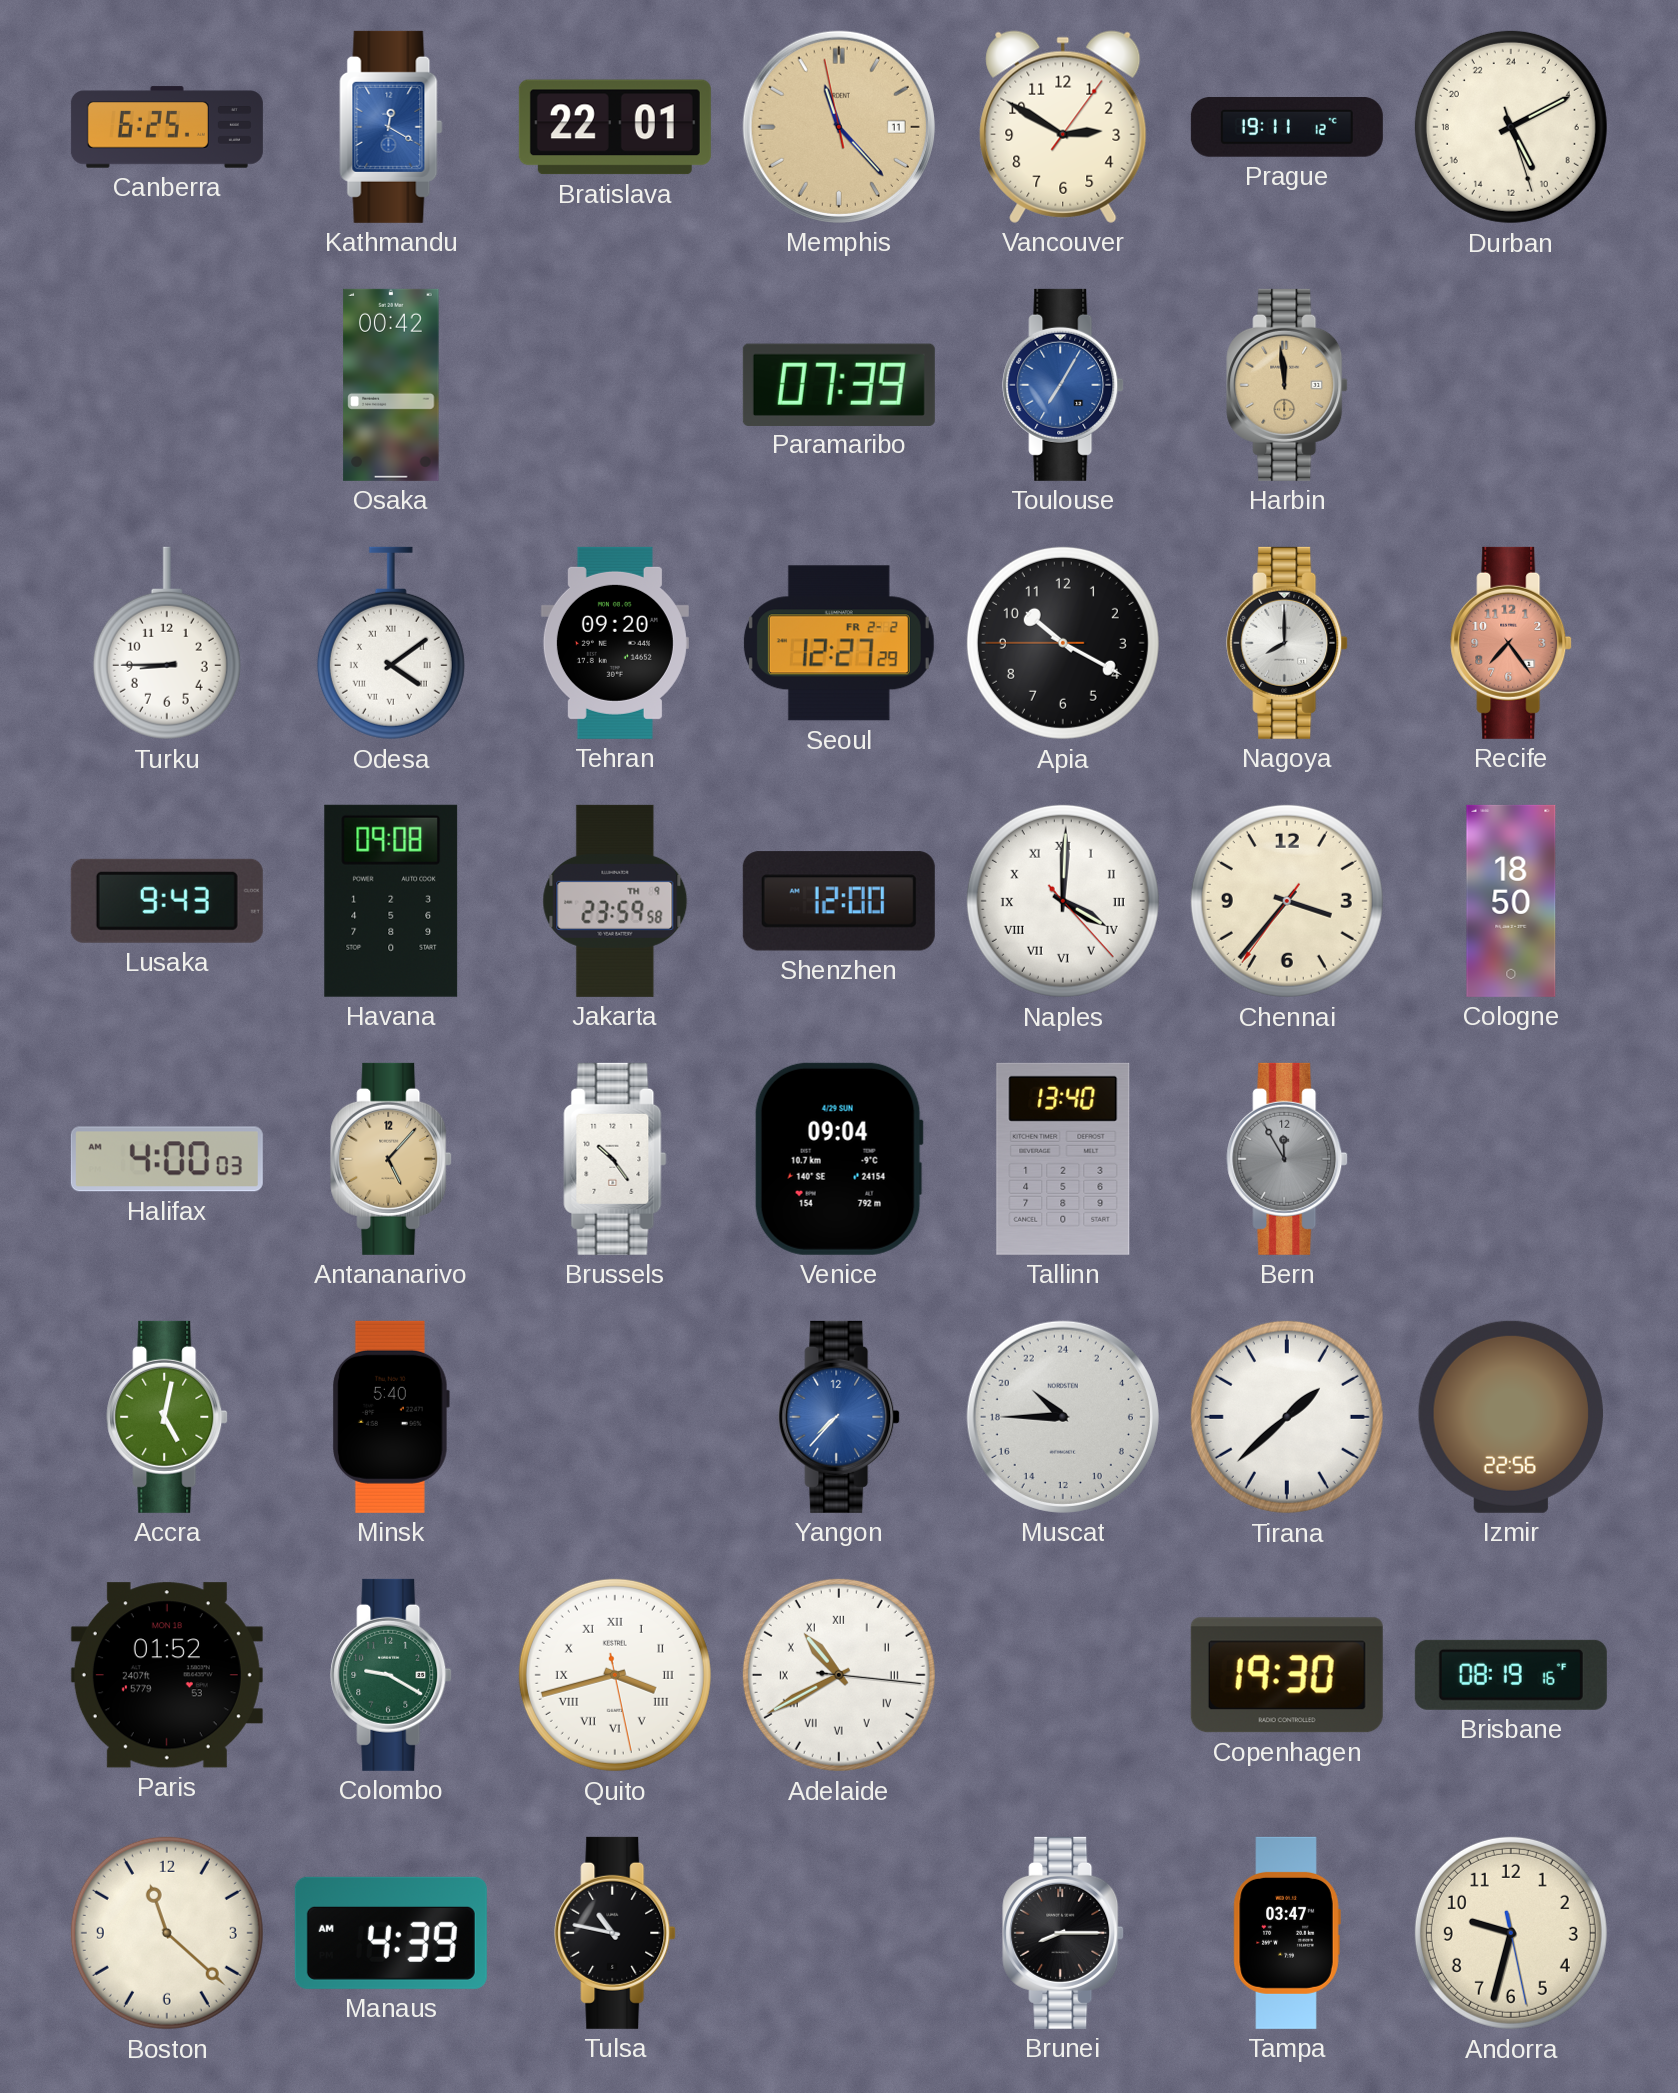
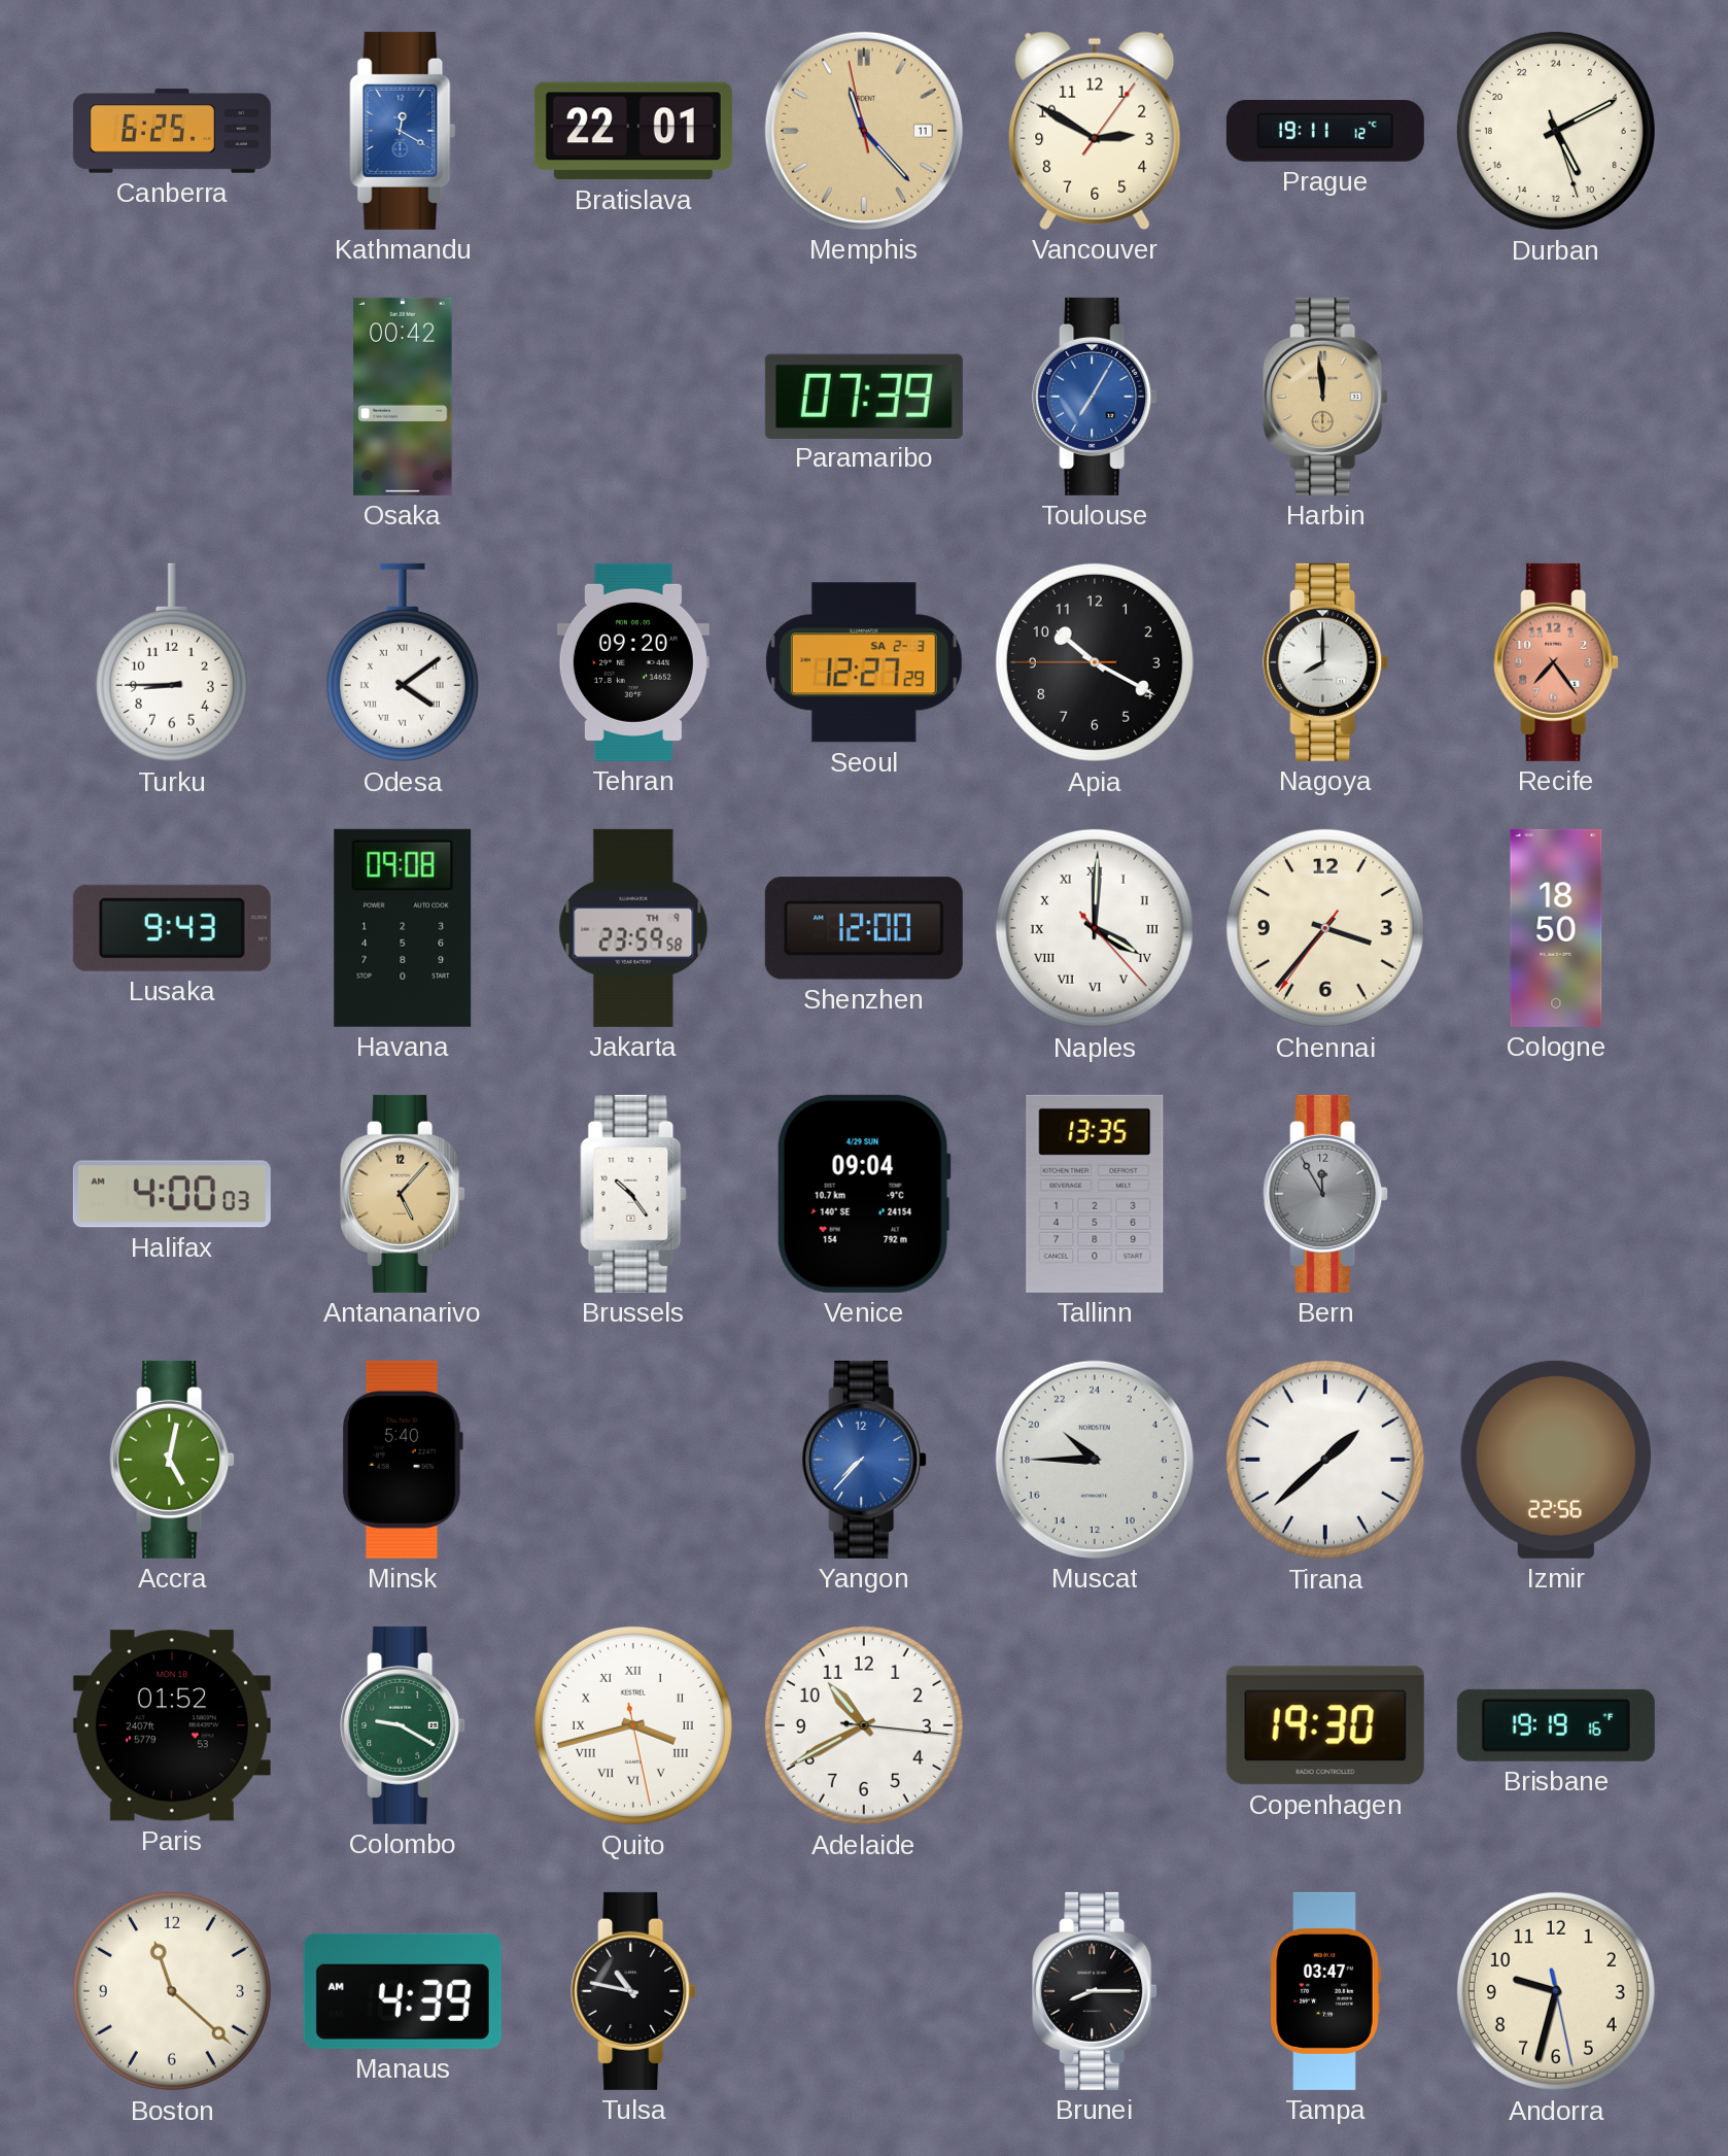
Seoul date: FR 2-2 -> SA 2-3 (864, 662)
Tallinn: 13:40 -> 13:35 (1095, 1194)
Adelaide numerals: Roman -> Arabic (864, 1725)
Brisbane: 08:19 -> 19:19 (1556, 1725)
